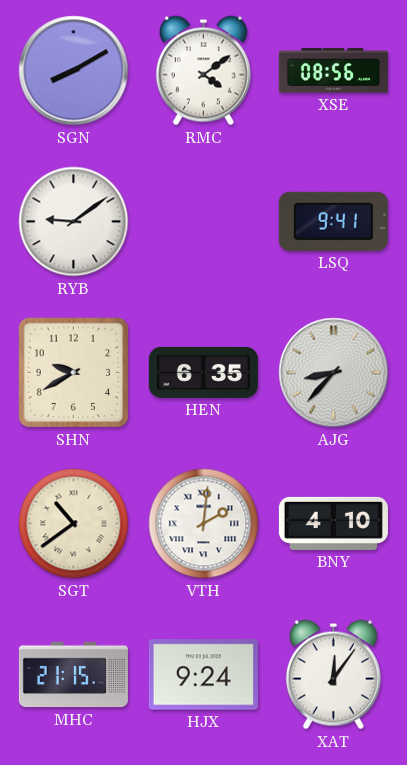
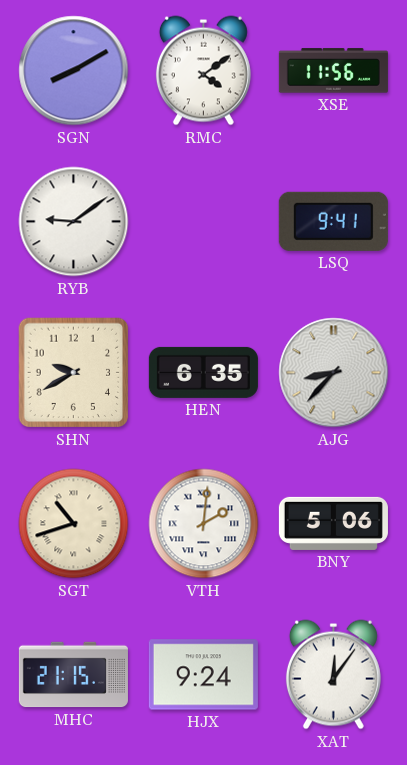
XSE: 08:56 -> 11:56 (333, 71)
SGT: 10:39 -> 10:42 (74, 524)
BNY: 4:10 -> 5:06 (333, 523)
